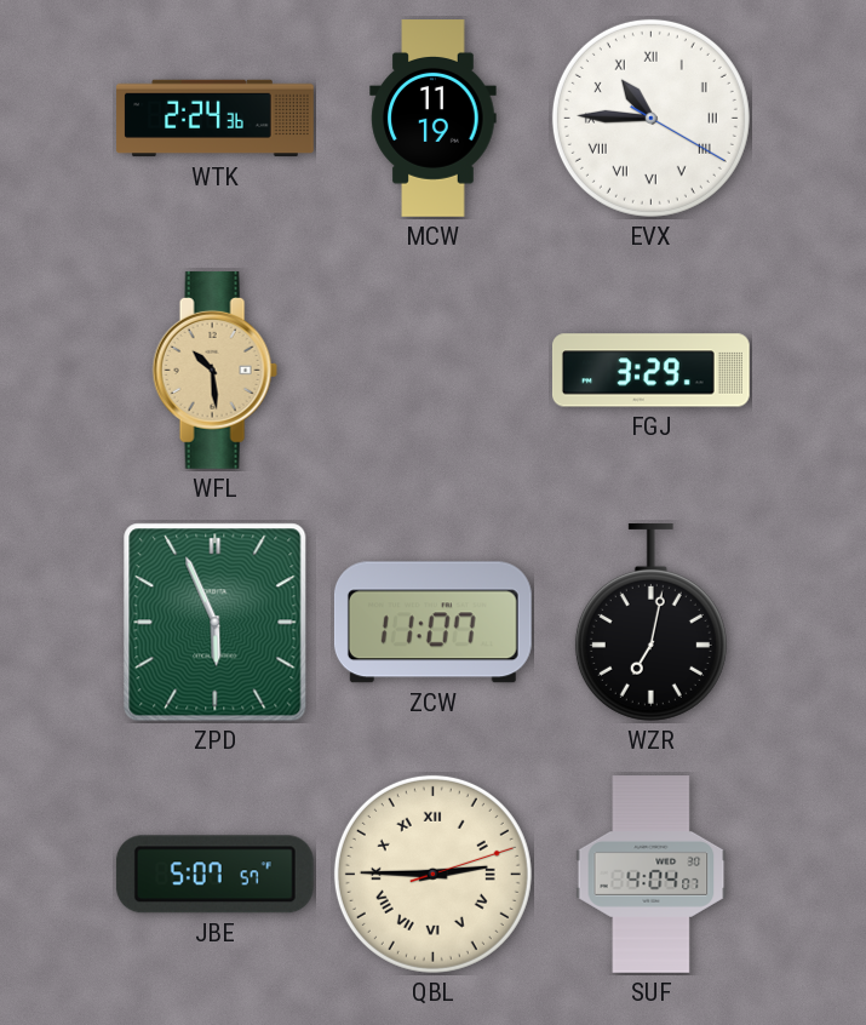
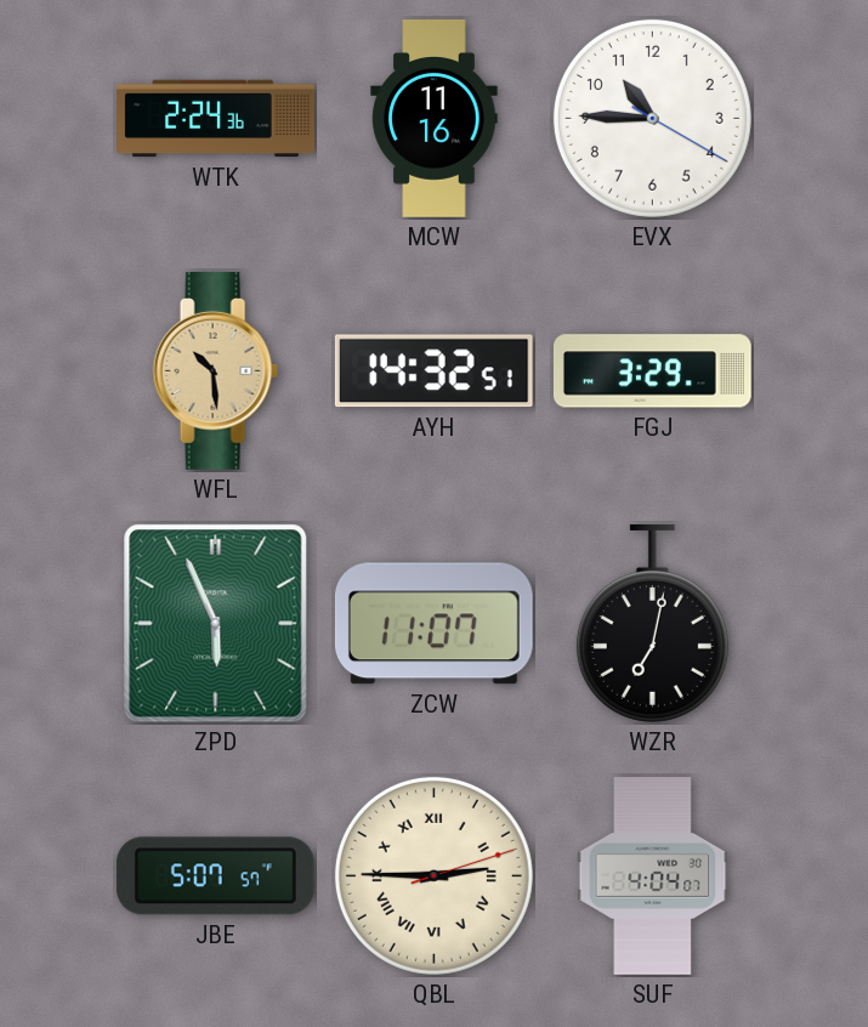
MCW: 11:19 -> 11:16 (435, 119)
EVX numerals: Roman -> Arabic (652, 118)
AYH: none -> 14:32 (433, 371)
